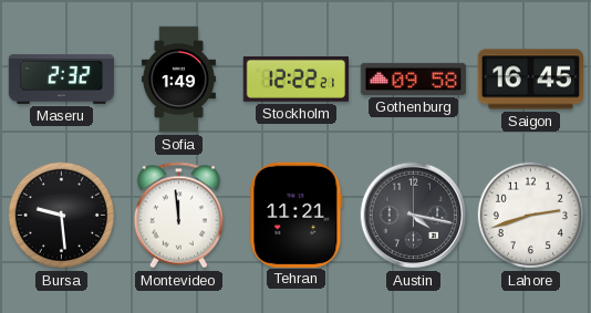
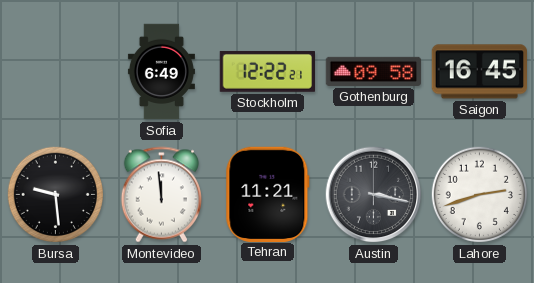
Maseru: 2:32 -> none (62, 79)
Sofia: 1:49 -> 6:49 (161, 72)
Austin: 4:17 -> 3:17 (374, 195)
